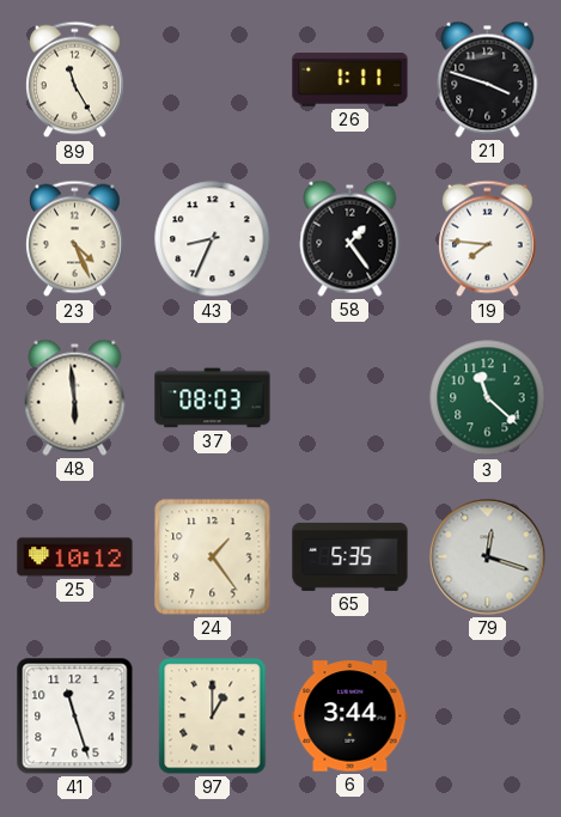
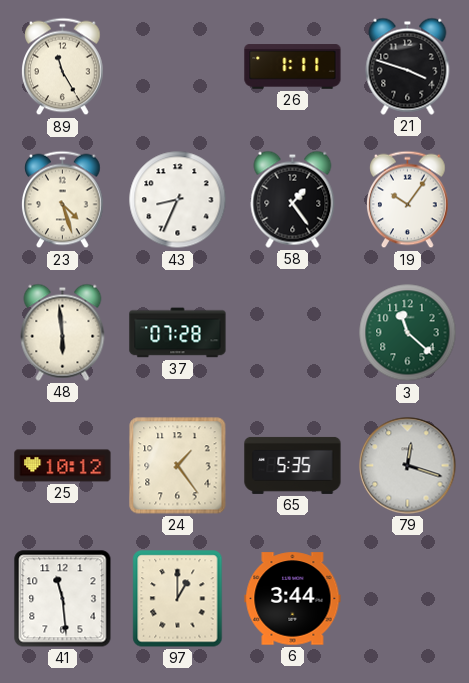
23: 4:26 -> 4:27 (63, 200)
19: 7:46 -> 10:06 (408, 200)
37: 08:03 -> 07:28 (178, 333)
41: 11:27 -> 11:29 (63, 599)
